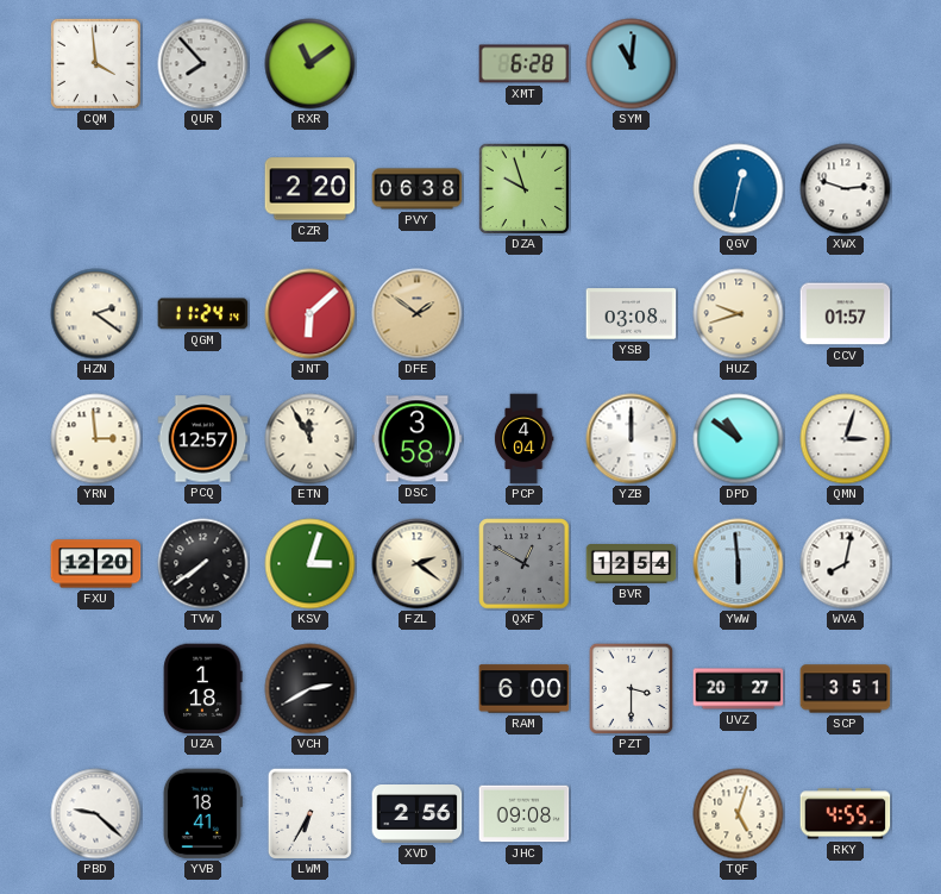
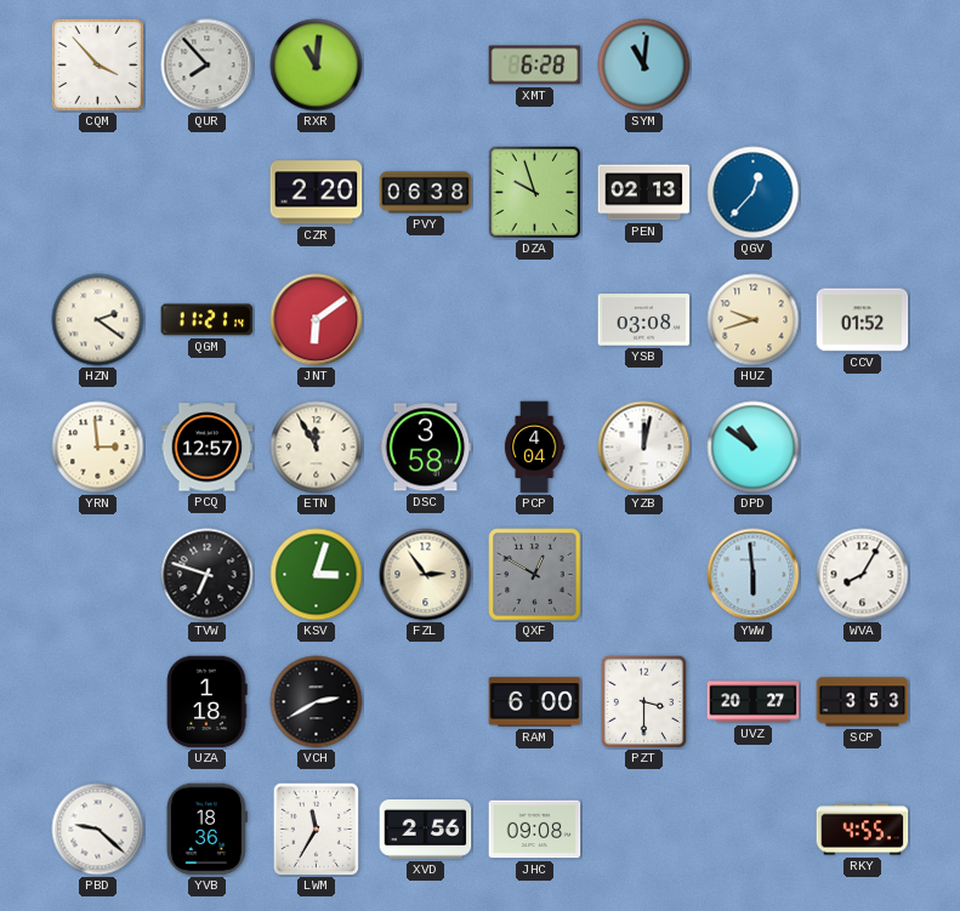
CQM: 3:59 -> 3:53 (97, 64)
RXR: 11:09 -> 11:01 (317, 66)
PEN: none -> 02:13 (644, 193)
QGV: 12:32 -> 12:37 (754, 193)
XWX: 2:48 -> none (846, 189)
QGM: 11:24 -> 11:21 (208, 320)
JNT: 6:08 -> 6:09 (317, 320)
DFE: 1:51 -> none (418, 314)
CCV: 01:57 -> 01:52 (863, 320)
YZB: 12:00 -> 12:02 (644, 448)
QMN: 3:03 -> none (846, 439)
FXU: 12:20 -> none (96, 564)
TVW: 7:39 -> 6:48 (208, 575)
FZL: 2:21 -> 2:54 (426, 575)
BVR: 12:54 -> none (632, 564)
WVA: 8:02 -> 8:05 (863, 575)
SCP: 3:51 -> 3:53 (863, 702)
YVB: 18:41 -> 18:36 (206, 830)
LWM: 6:35 -> 11:35 (317, 829)
TQF: 5:03 -> none (739, 814)
